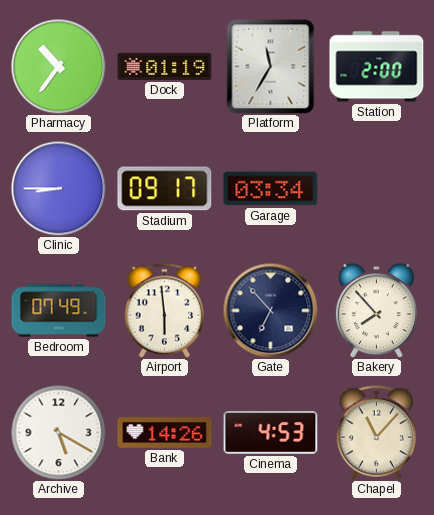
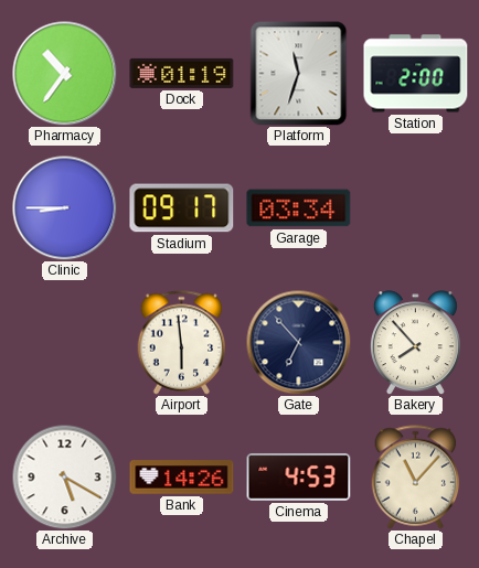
Platform: 11:35 -> 11:33 (299, 73)
Bedroom: 07:49 -> none (59, 311)
